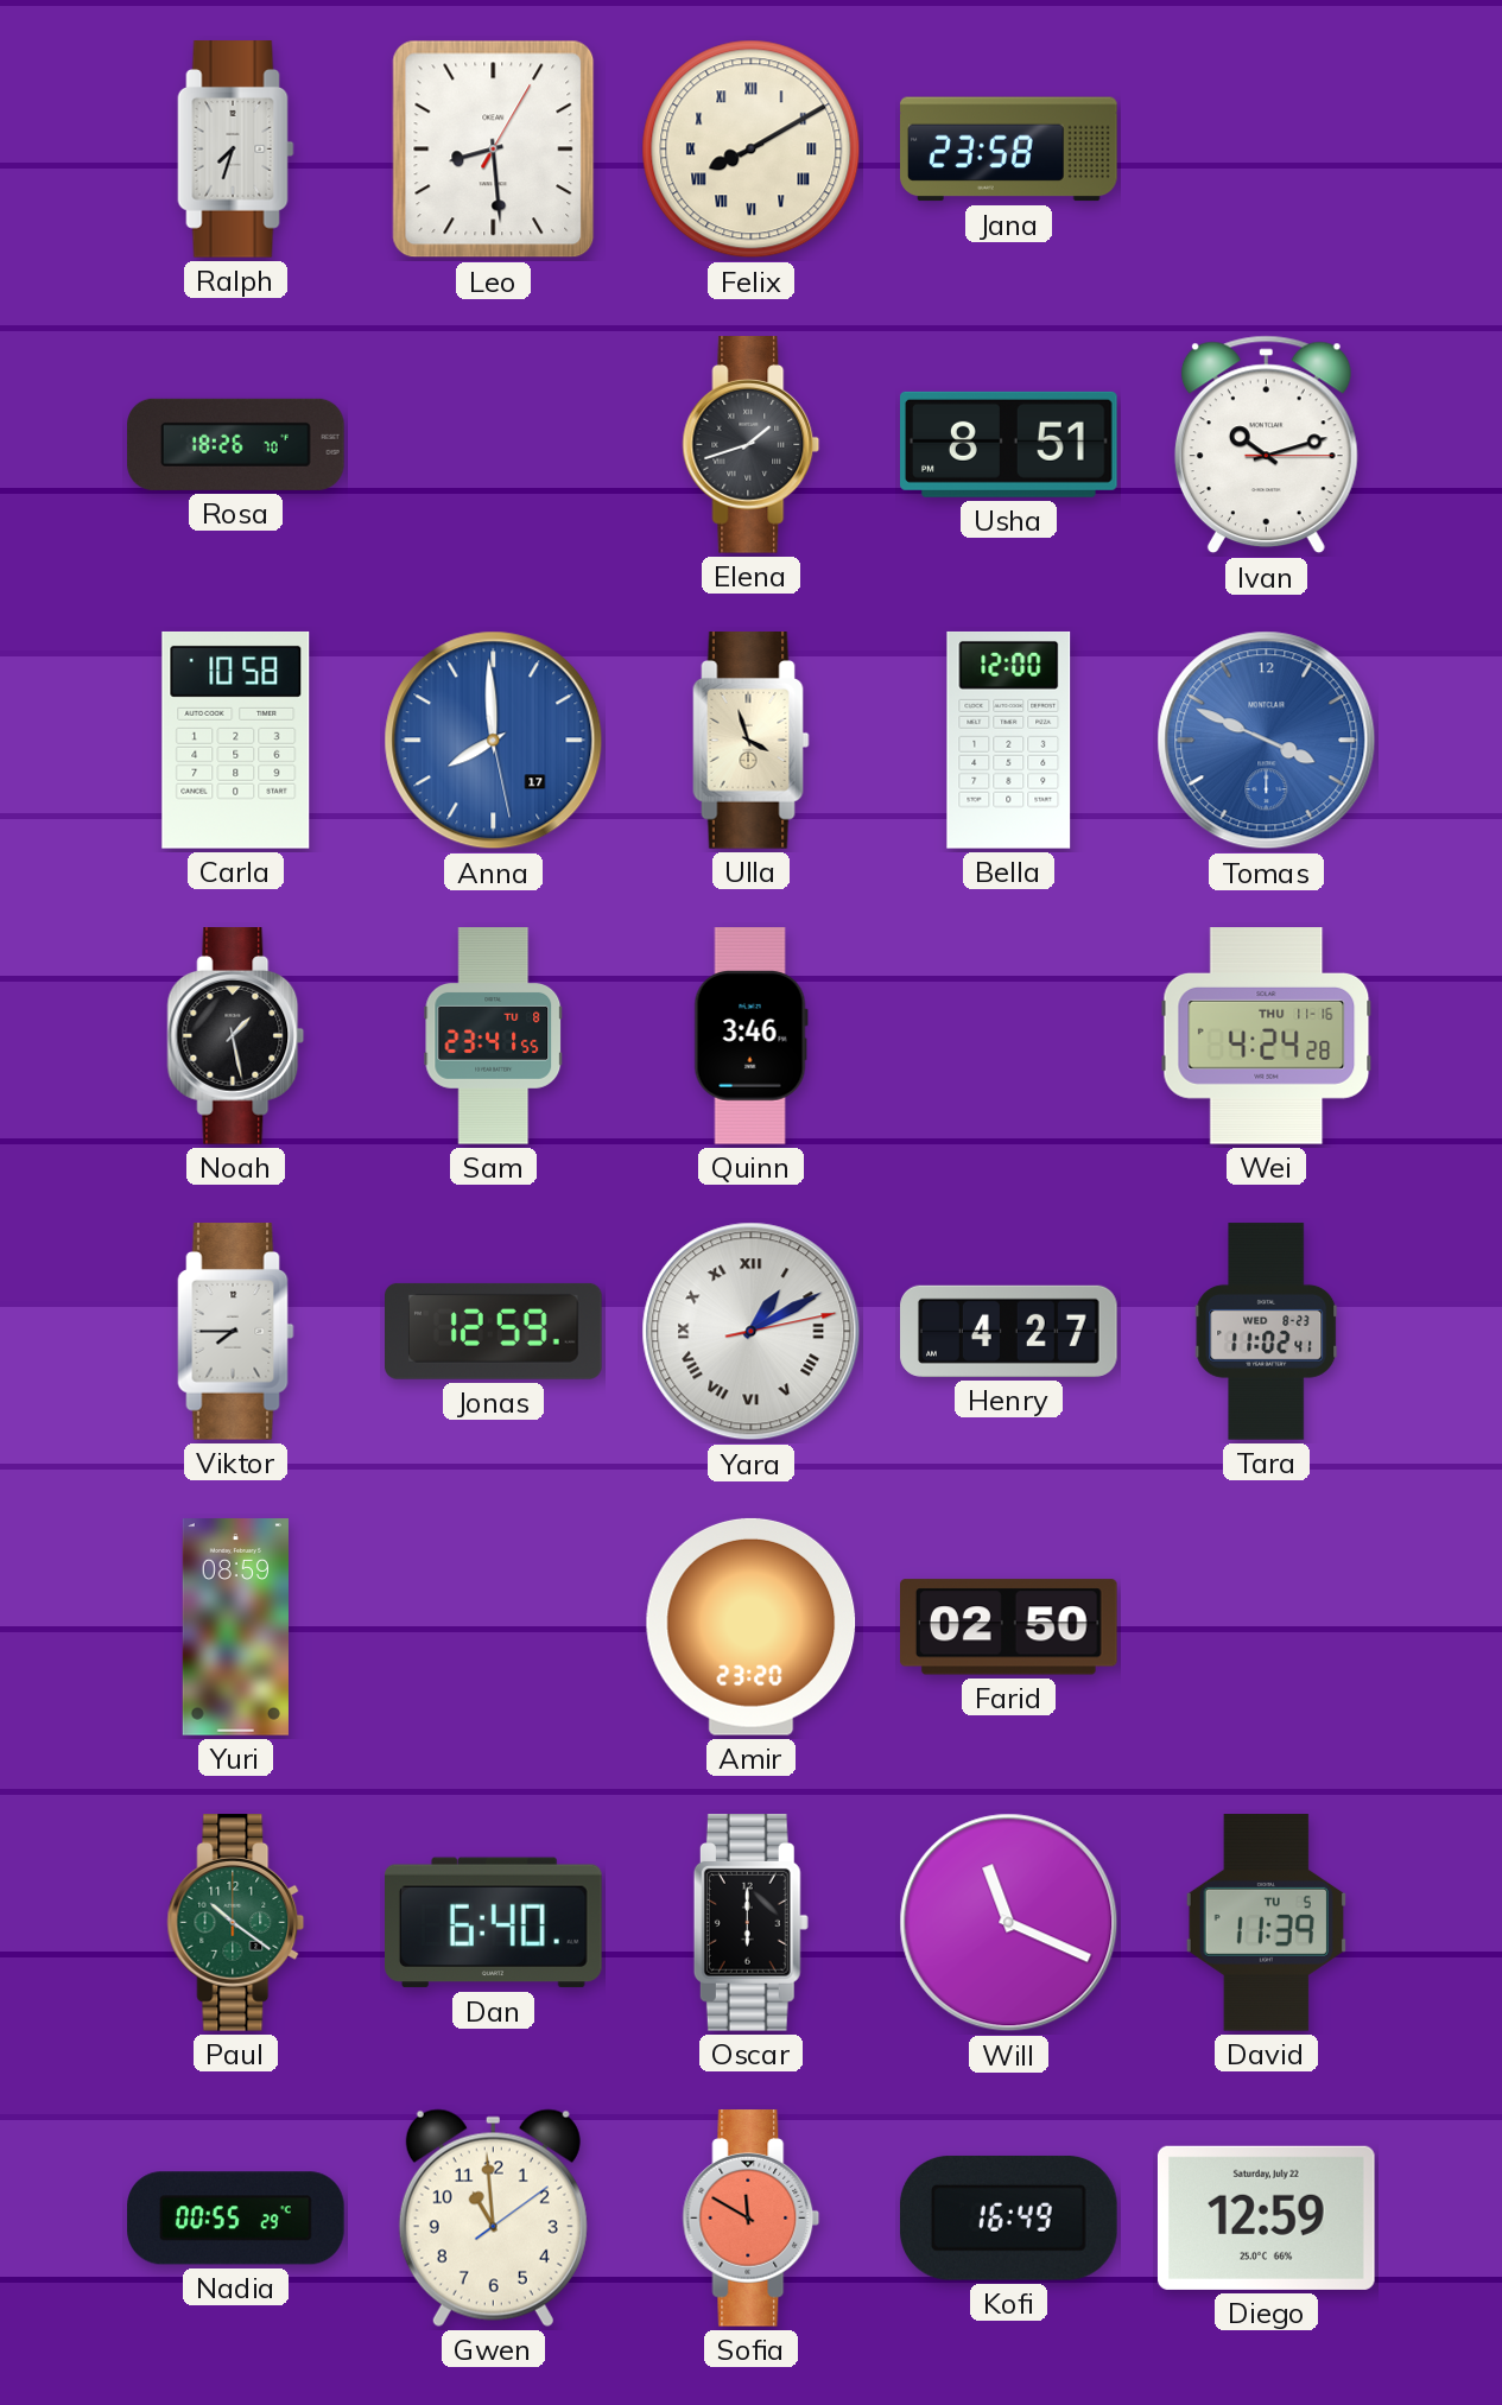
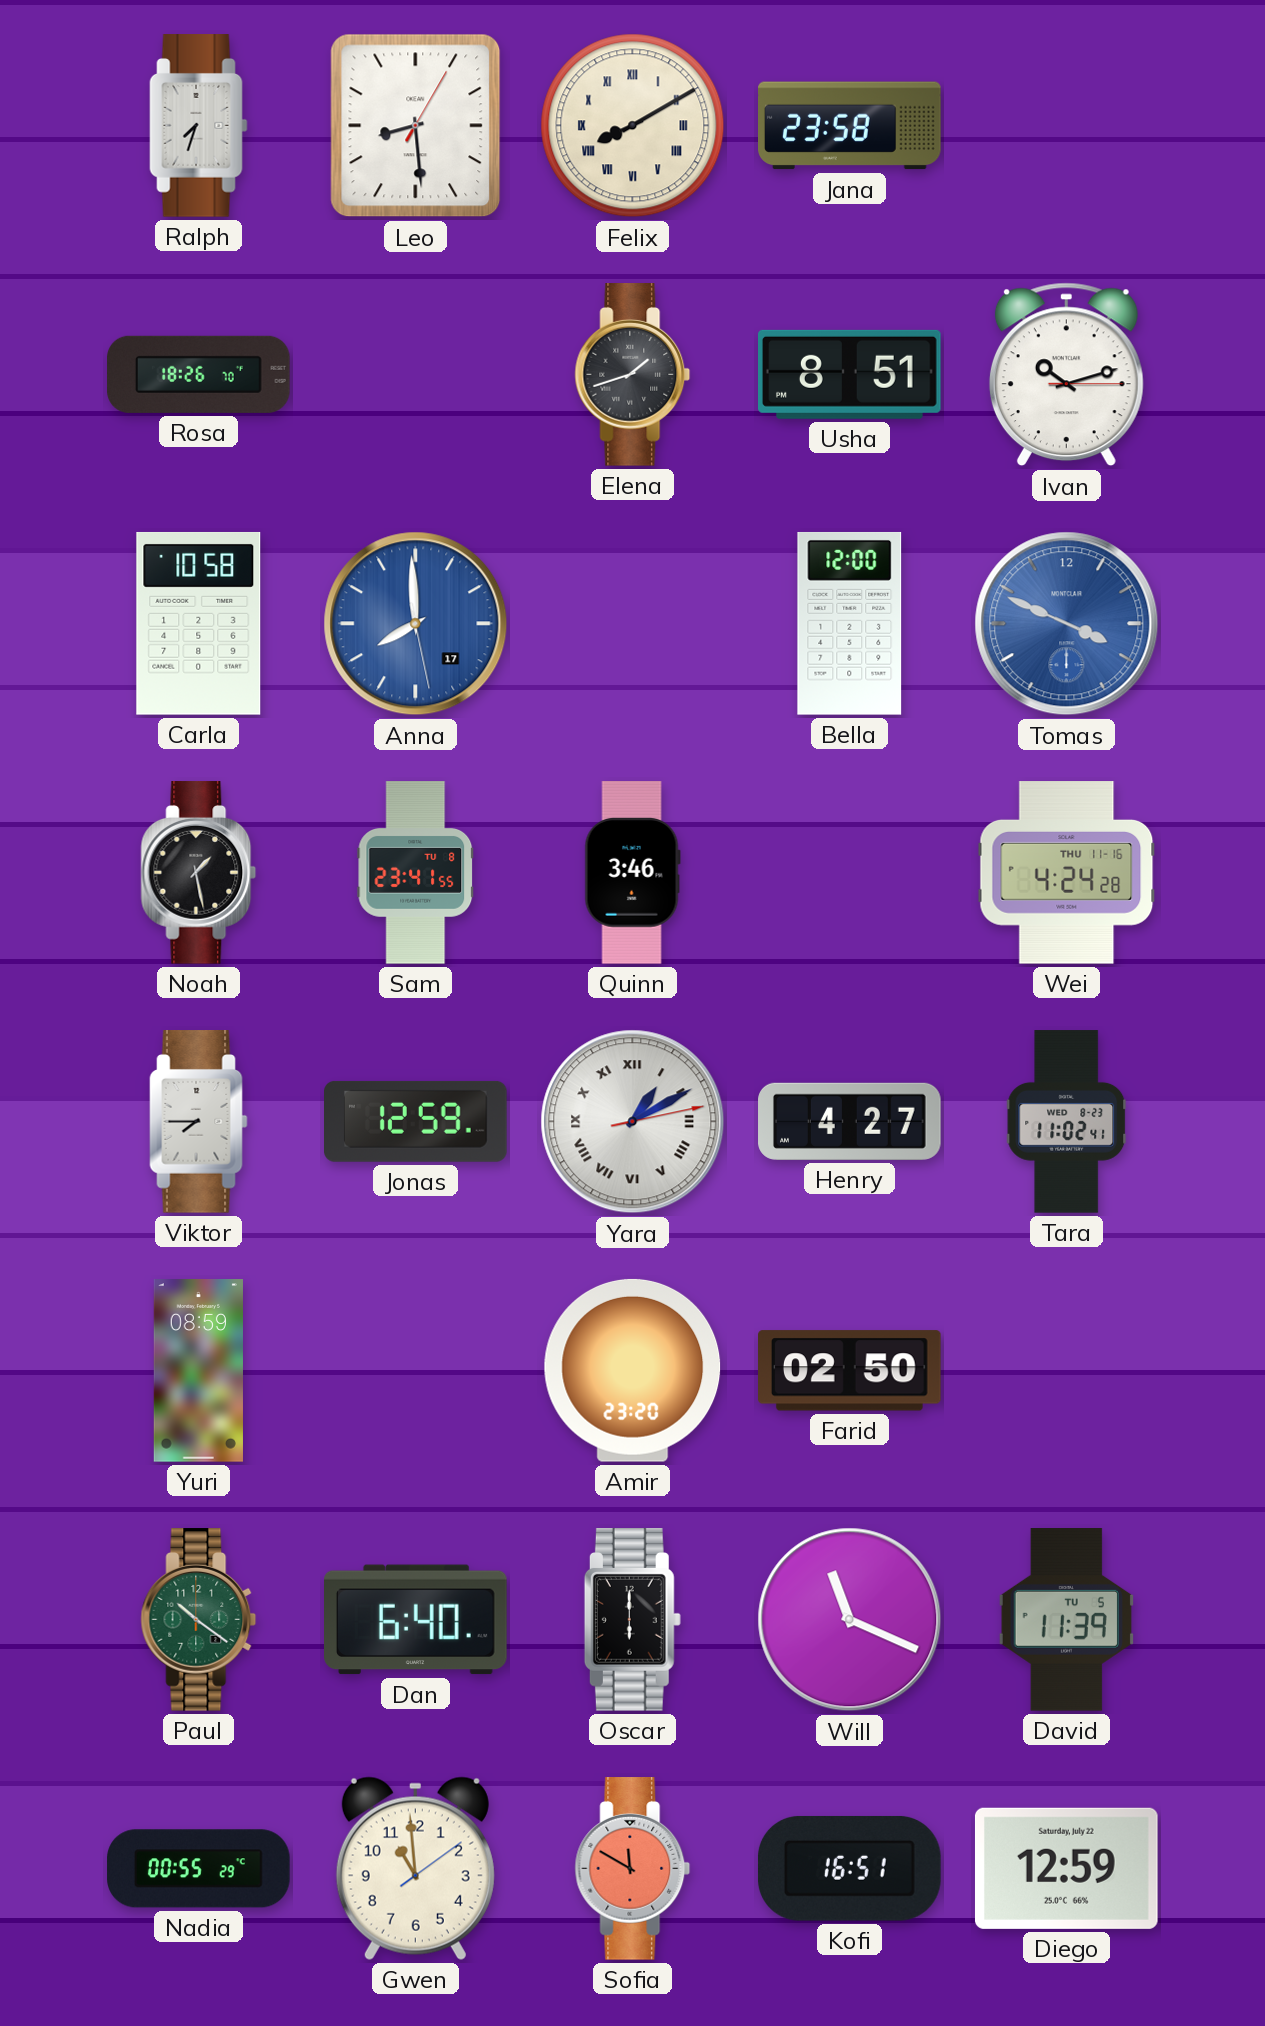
Ulla: 3:57 -> none (752, 741)
Kofi: 16:49 -> 16:51 (849, 1868)
